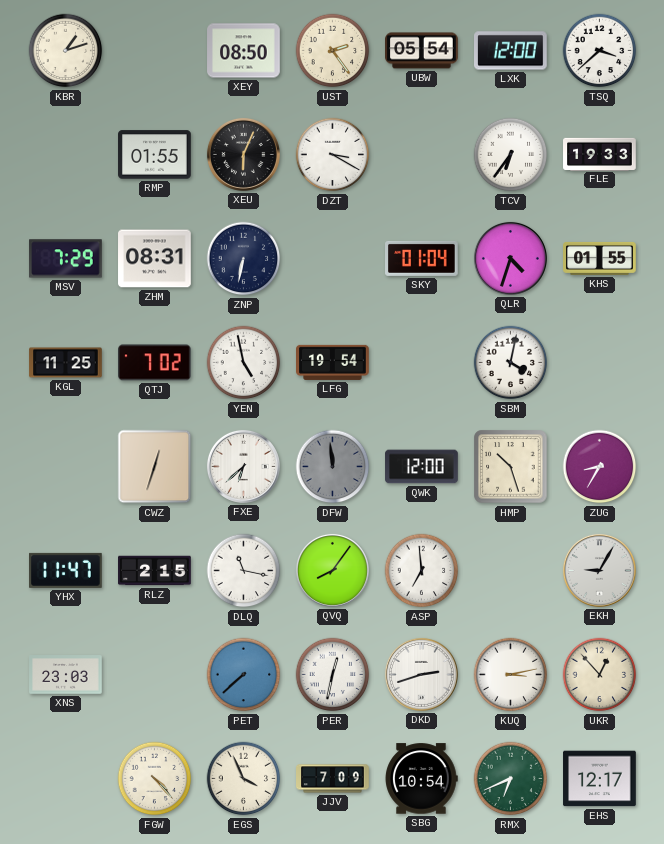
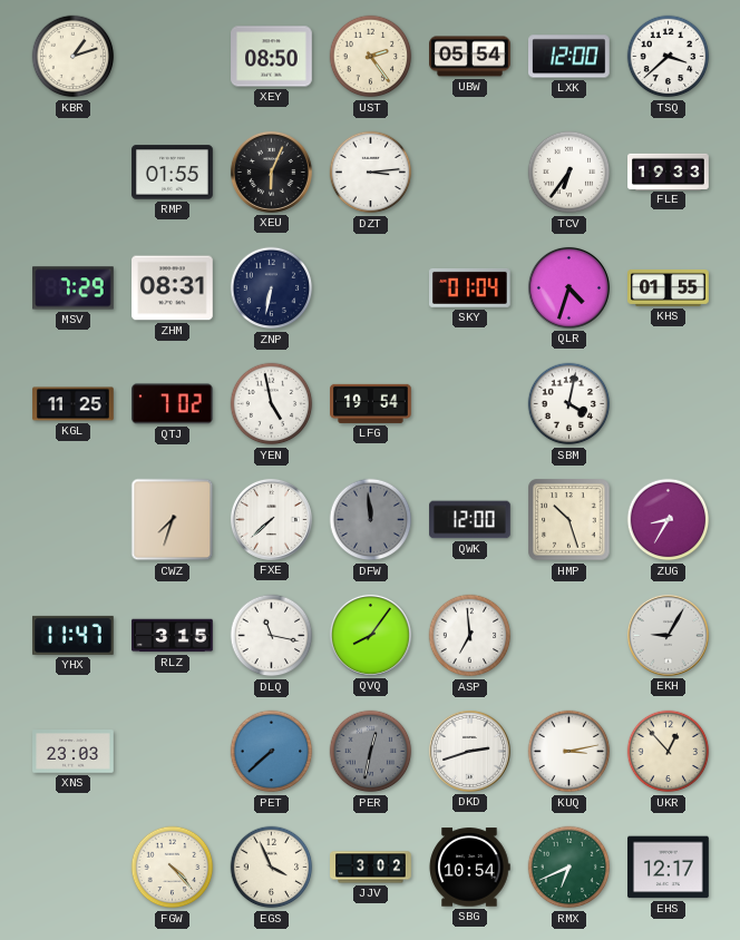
DZT: 3:20 -> 3:14 (371, 173)
CWZ: 12:33 -> 7:33 (173, 520)
FXE: 6:38 -> 7:38 (271, 519)
RLZ: 2:15 -> 3:15 (173, 636)
PER dial: white -> grey (371, 752)
JJV: 7:09 -> 3:02 (371, 868)
